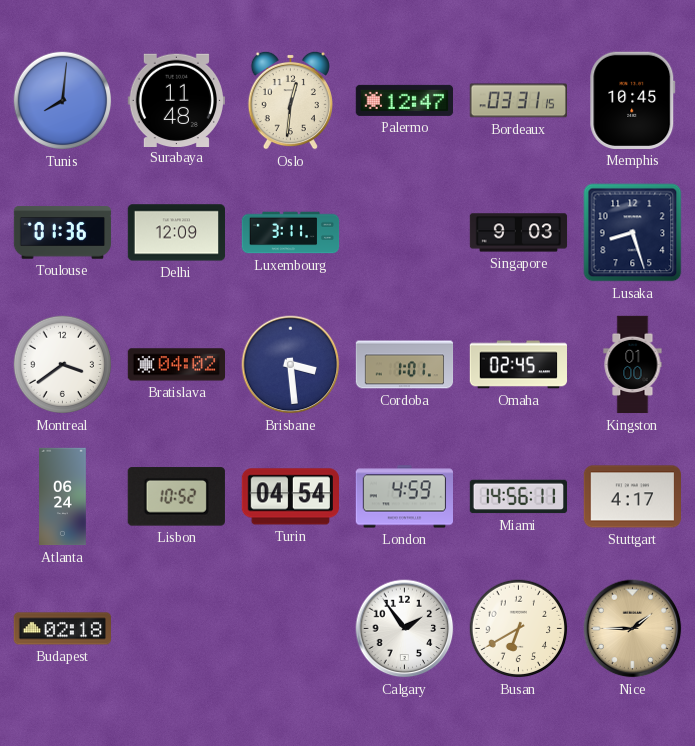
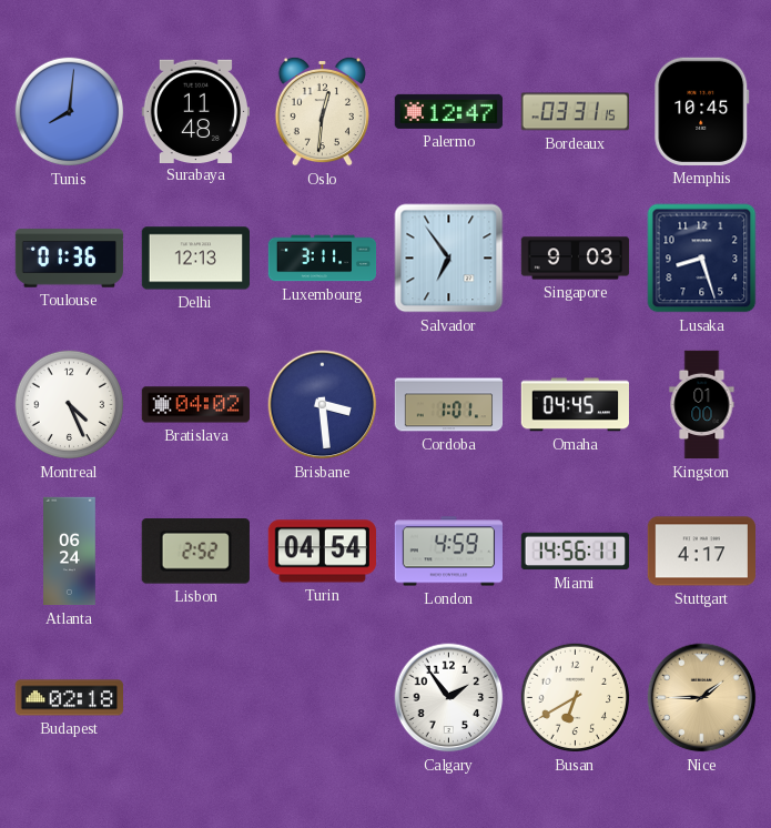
Delhi: 12:09 -> 12:13 (195, 259)
Salvador: none -> 6:54 (449, 259)
Montreal: 3:39 -> 4:26 (70, 405)
Omaha: 02:45 -> 04:45 (575, 405)
Lisbon: 10:52 -> 2:52 (195, 552)
